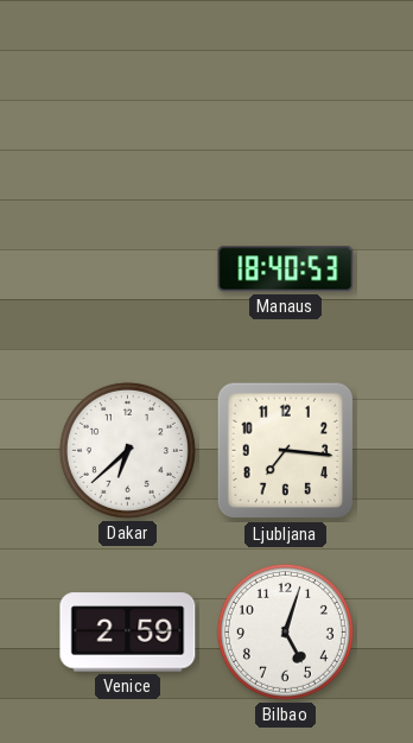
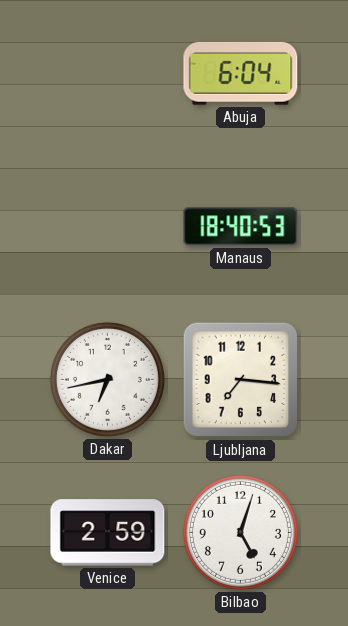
Abuja: none -> 6:04 (241, 73)
Dakar: 6:38 -> 6:43 (107, 379)
